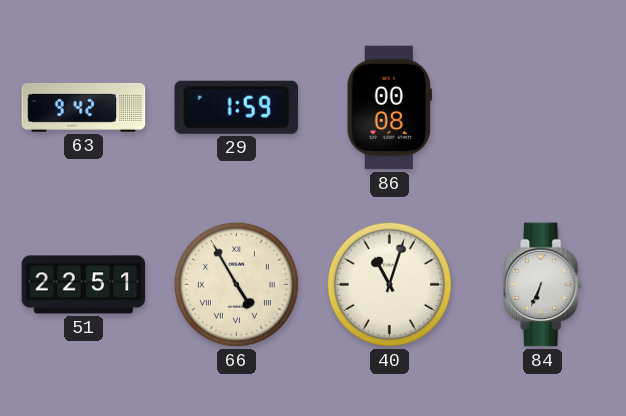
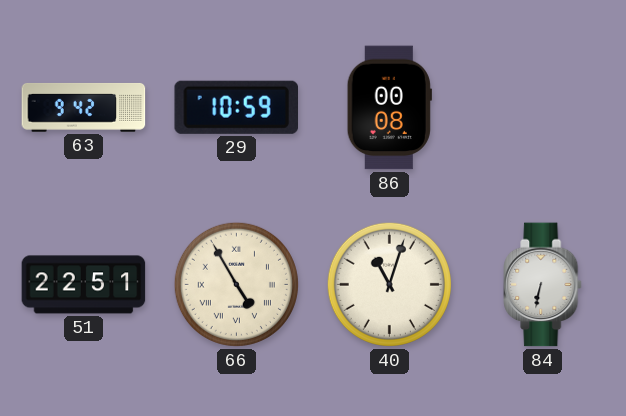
29: 1:59 -> 10:59 (236, 107)
84: 6:34 -> 6:32 (543, 285)
